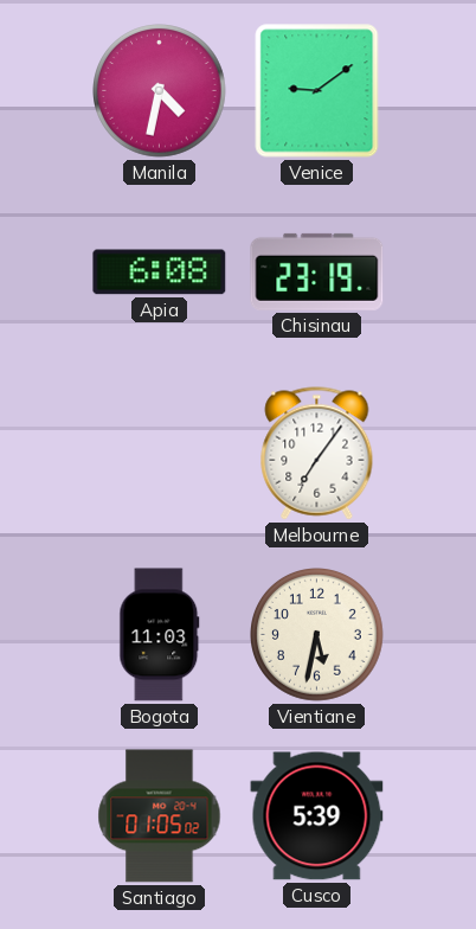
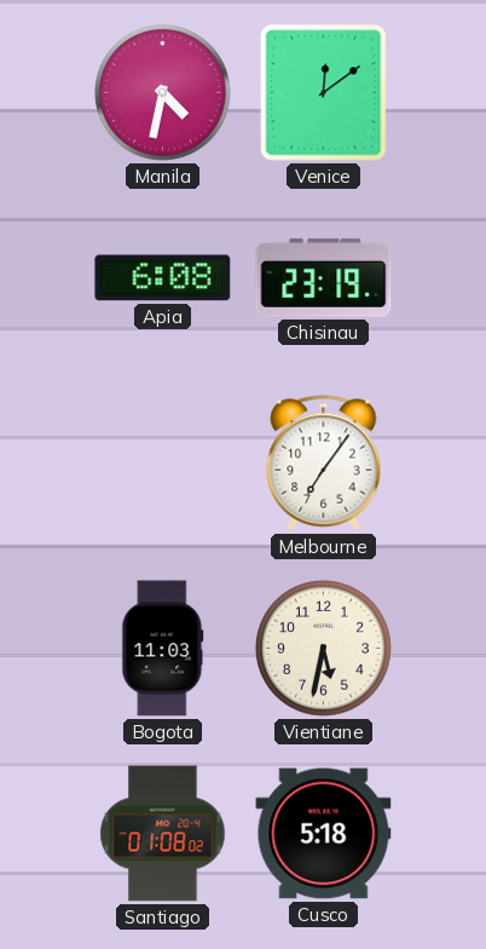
Venice: 9:09 -> 12:09 (324, 93)
Santiago: 01:05 -> 01:08 (163, 834)
Cusco: 5:39 -> 5:18 (324, 834)
